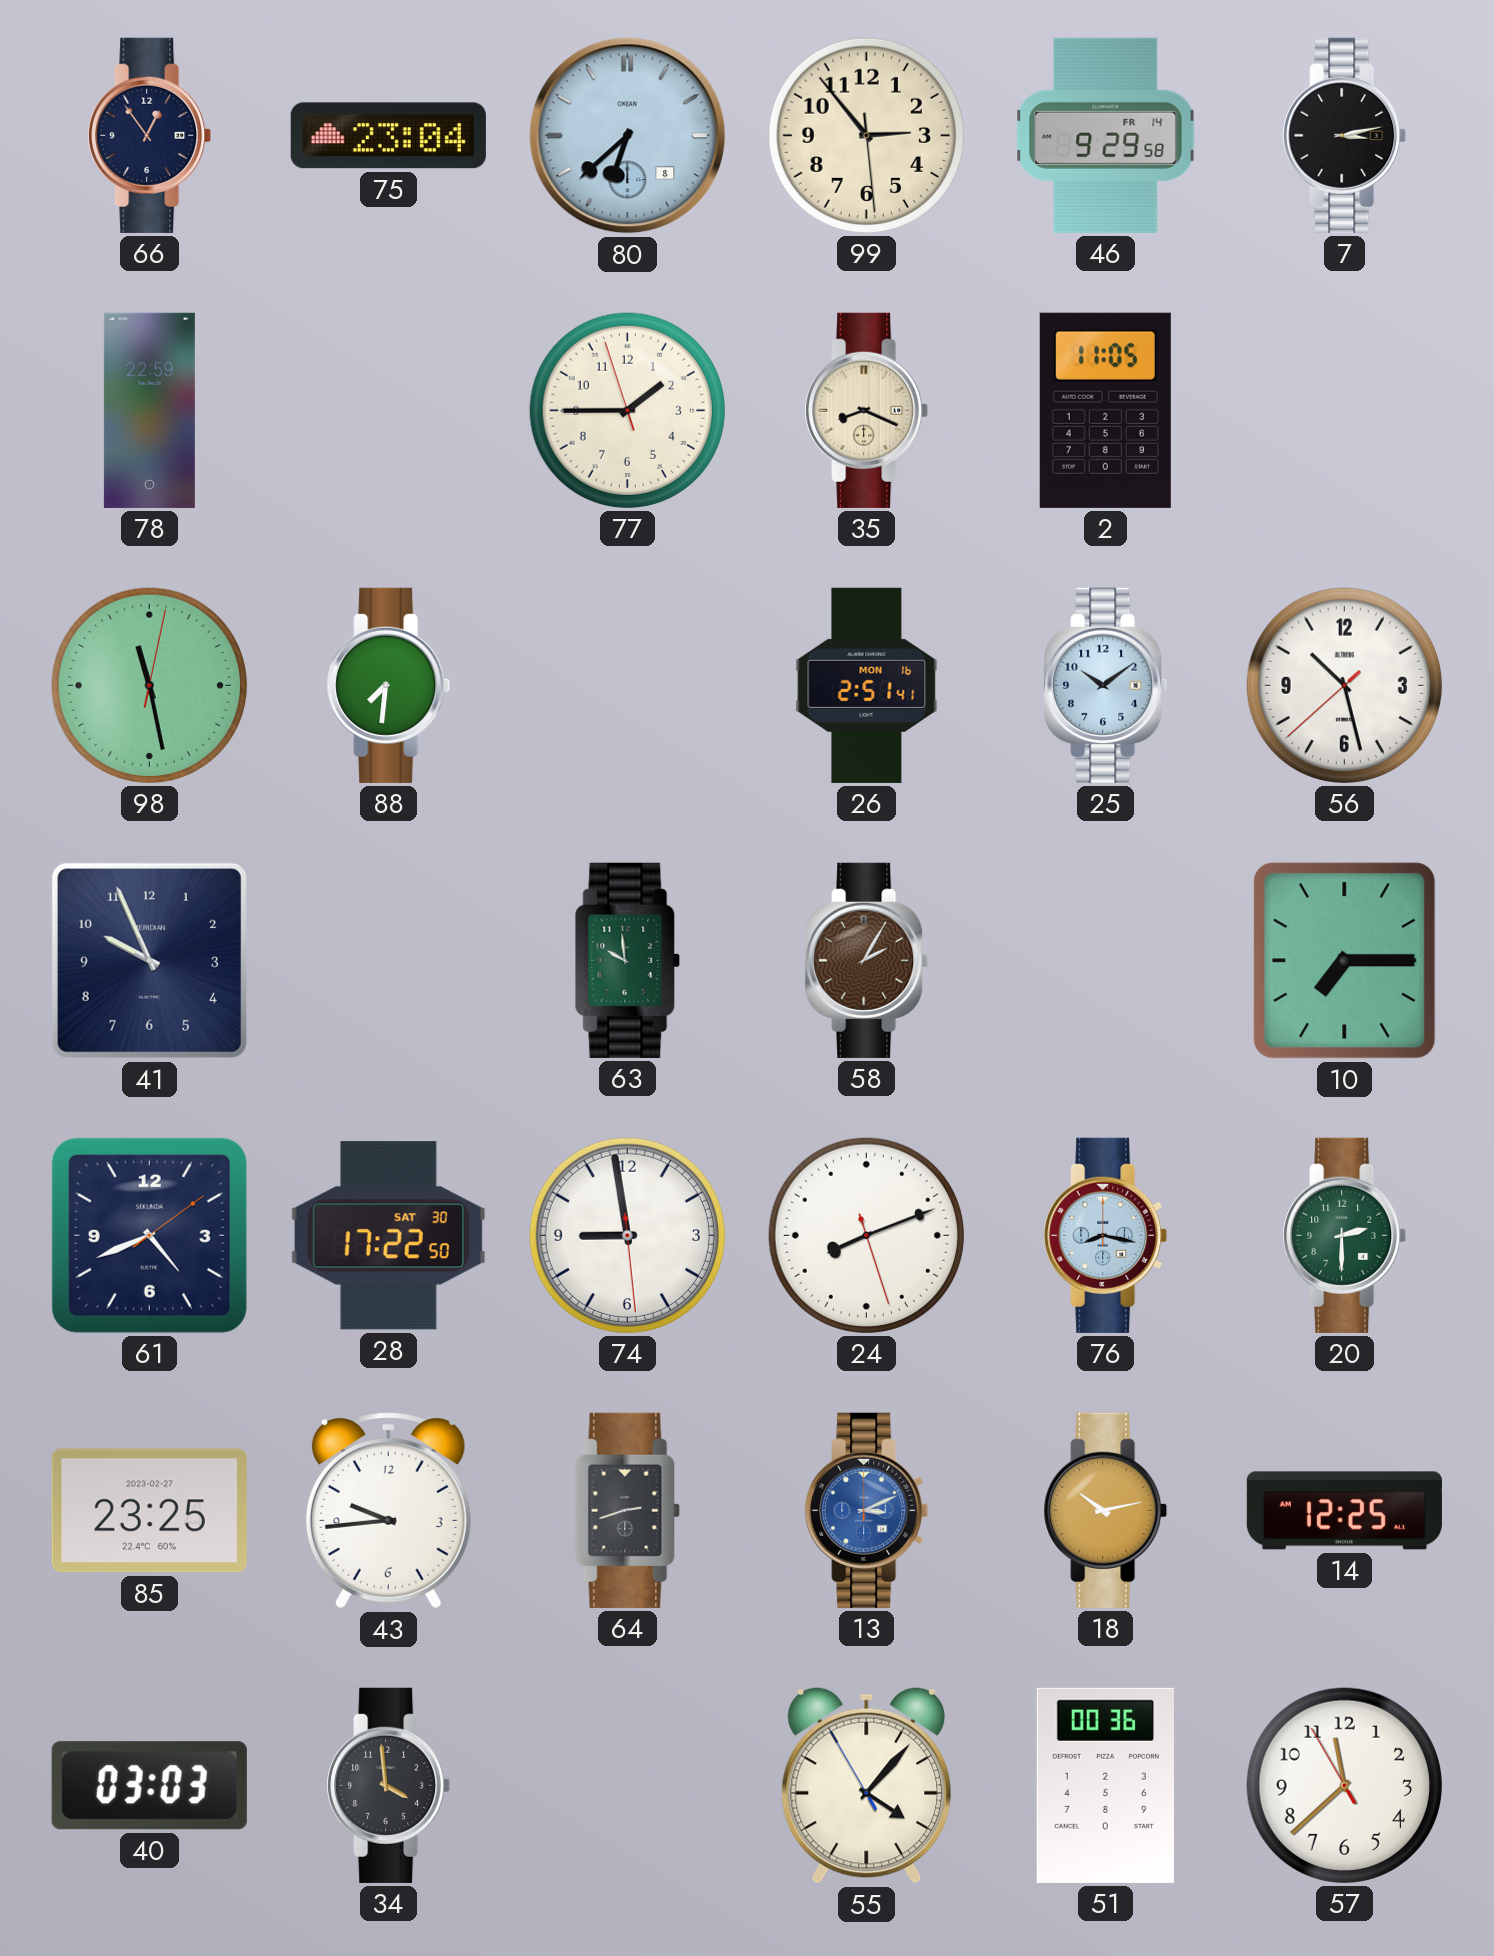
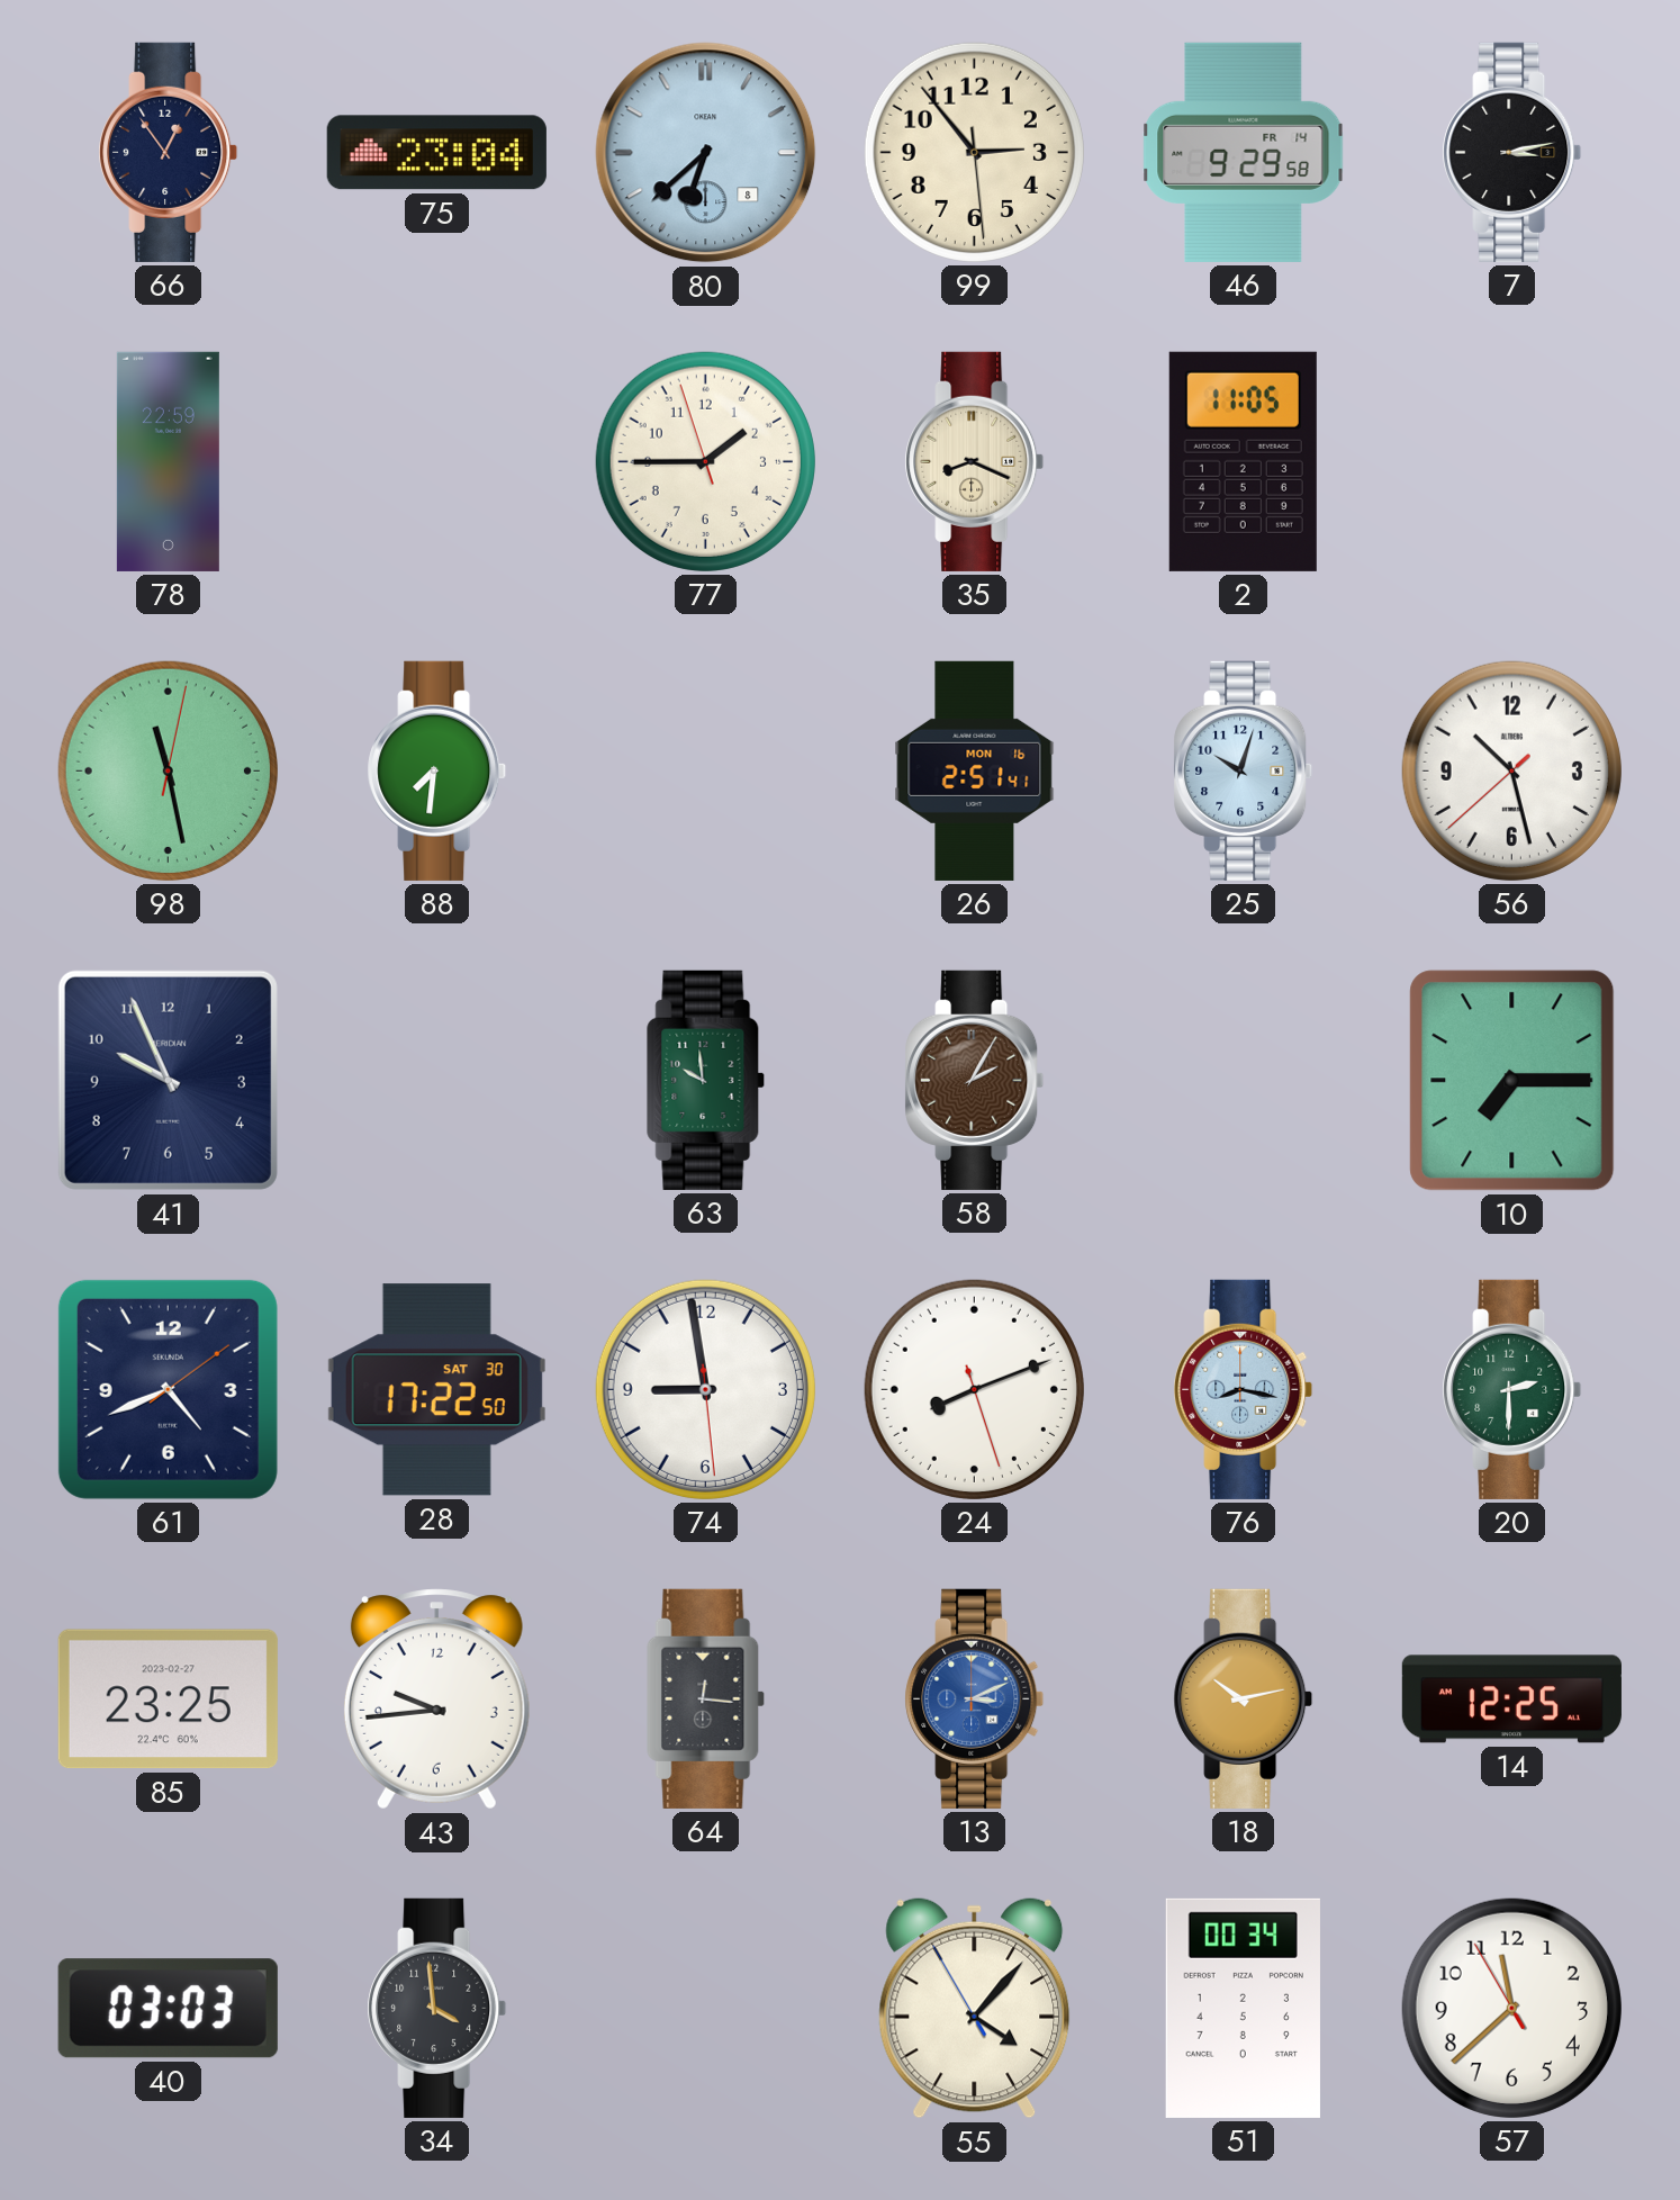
25: 10:09 -> 10:03 (1244, 770)
64: 2:42 -> 12:16 (705, 1698)
51: 00:36 -> 00:34 (1243, 2008)
